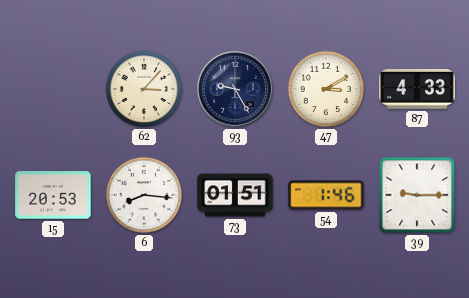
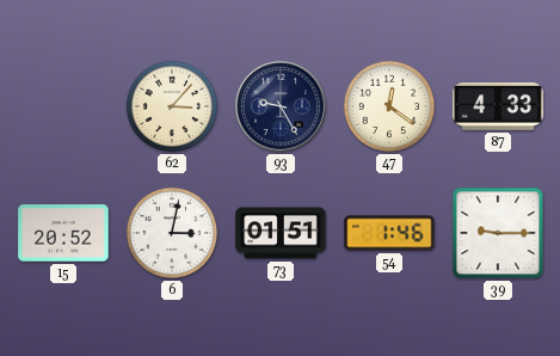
47: 3:10 -> 12:21 (389, 106)
15: 20:53 -> 20:52 (63, 233)
6: 8:16 -> 3:02 (172, 233)
